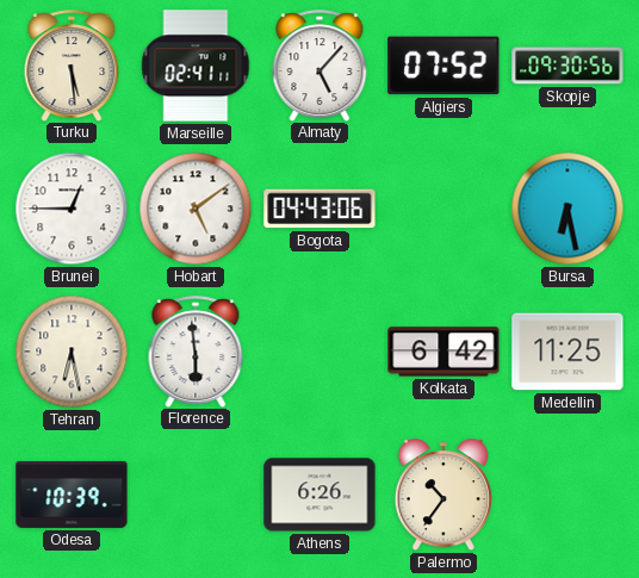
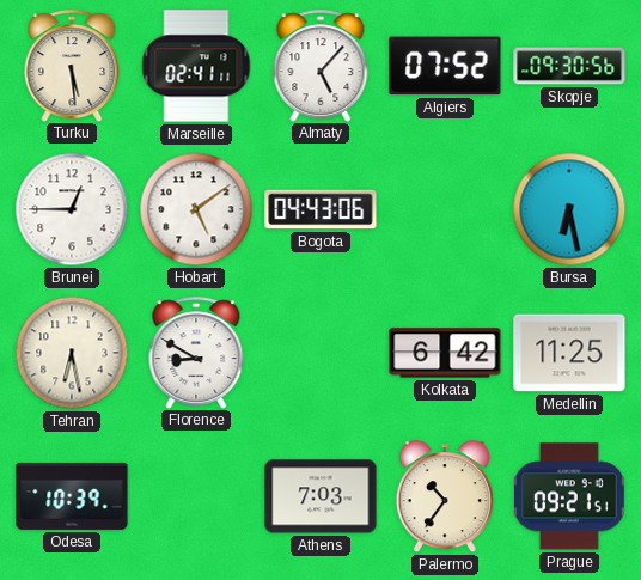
Florence: 5:59 -> 8:50 (196, 353)
Athens: 6:26 -> 7:03 (320, 496)
Prague: none -> 09:21 (570, 496)
